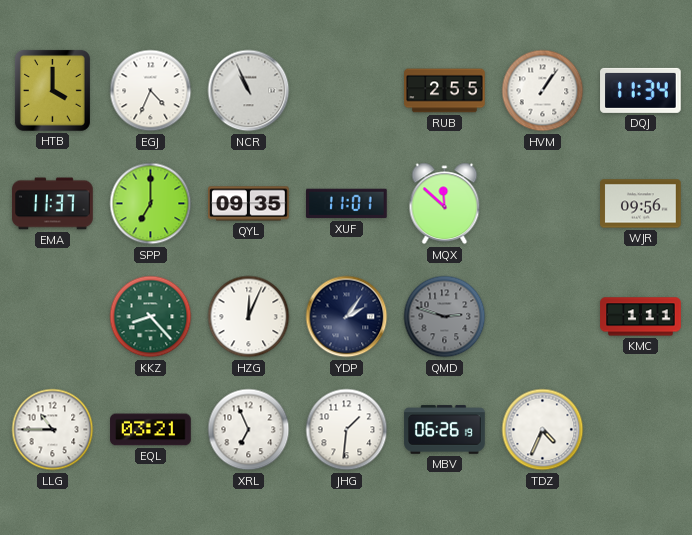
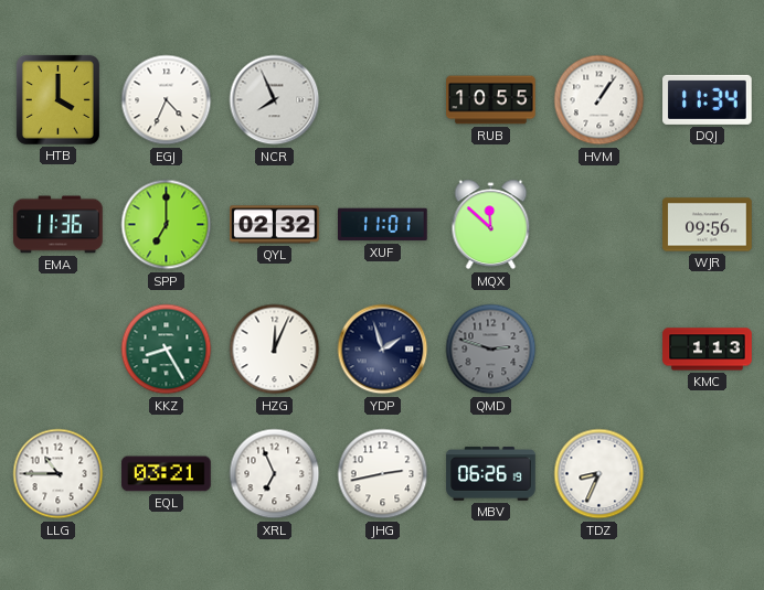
NCR: 10:56 -> 7:56 (275, 100)
RUB: 2:55 -> 10:55 (491, 100)
EMA: 11:37 -> 11:36 (59, 225)
QYL: 09:35 -> 02:32 (275, 225)
KKZ: 8:23 -> 8:25 (167, 350)
YDP: 2:06 -> 1:57 (383, 350)
KMC: 1:11 -> 1:13 (708, 350)
JHG: 1:31 -> 2:43 (383, 474)
TDZ: 4:34 -> 8:34 (599, 474)
